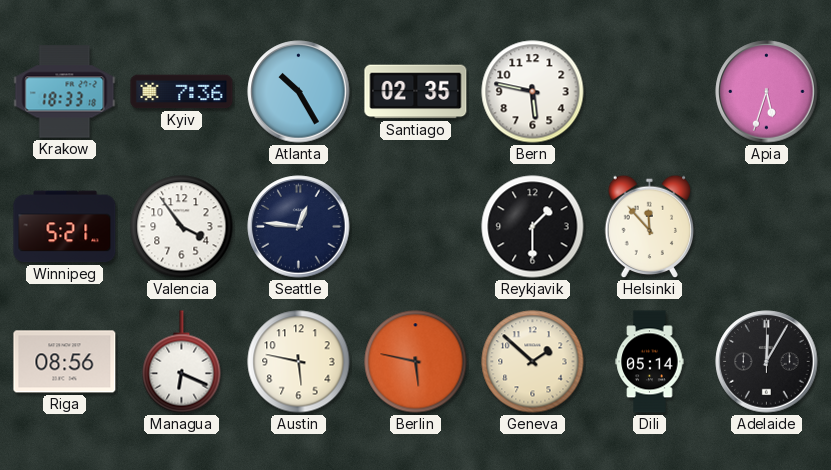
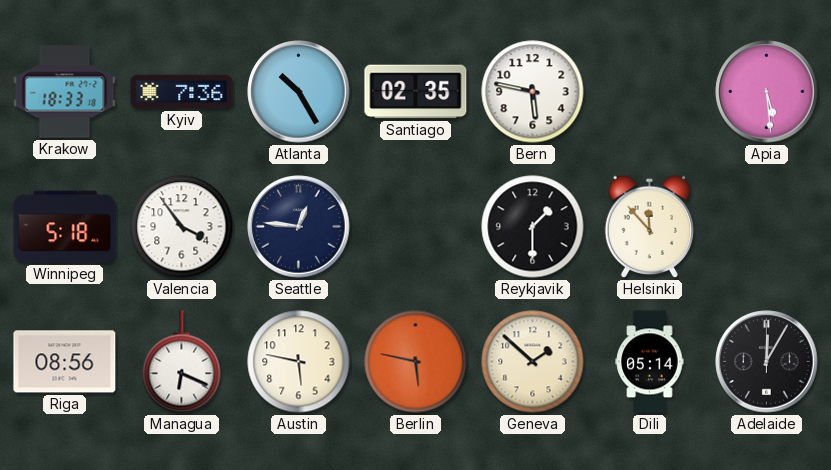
Apia: 5:33 -> 5:29 (767, 92)
Winnipeg: 5:21 -> 5:18 (65, 227)
